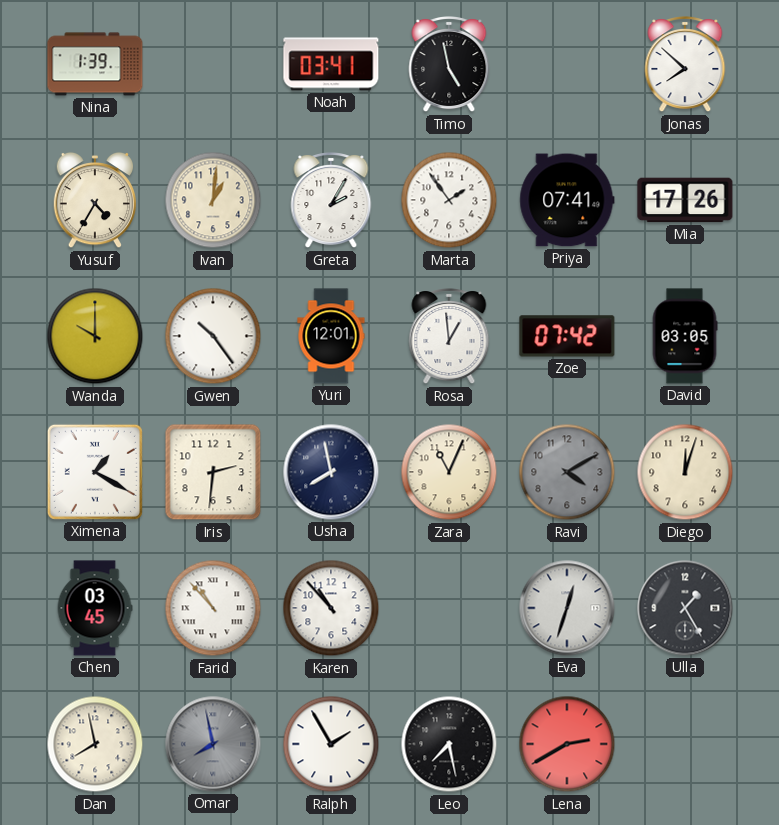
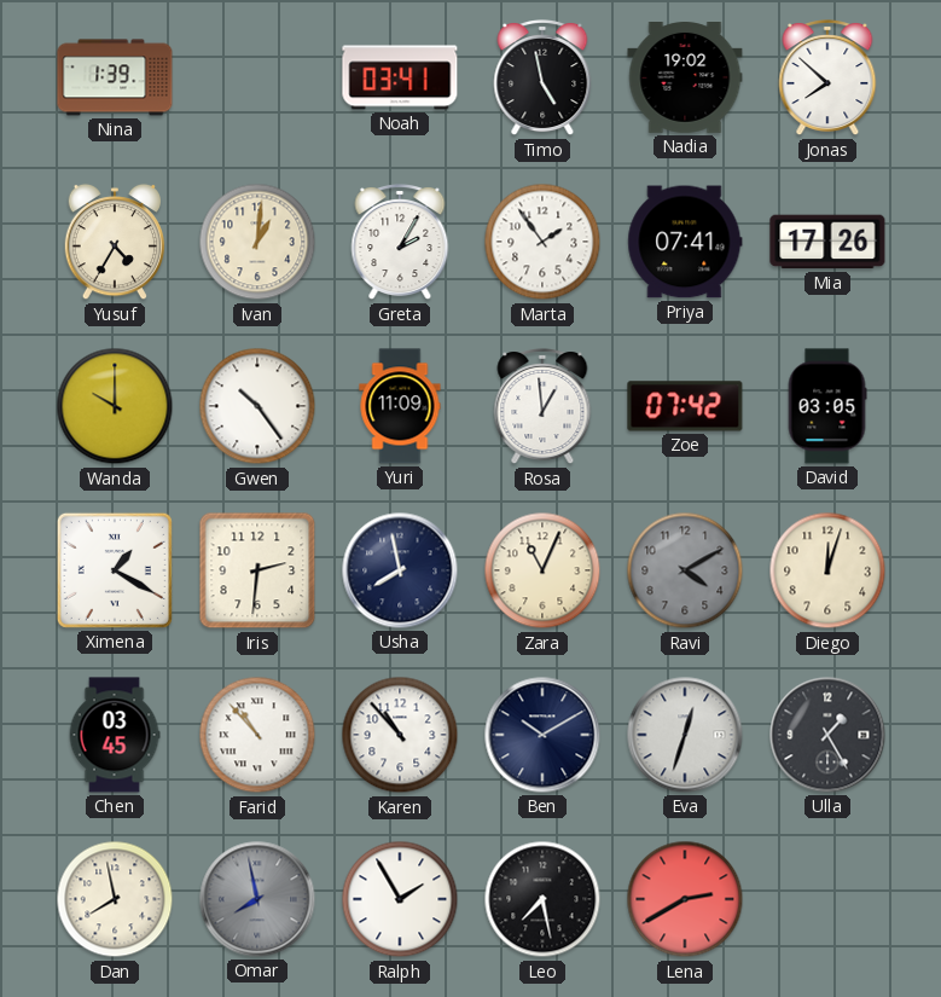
Nadia: none -> 19:02 (685, 79)
Yuri: 12:01 -> 11:09 (400, 406)
Ben: none -> 10:10 (542, 735)
